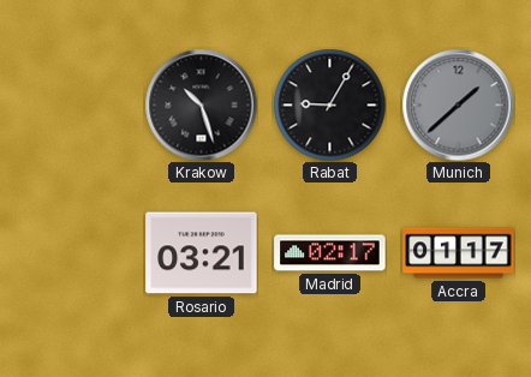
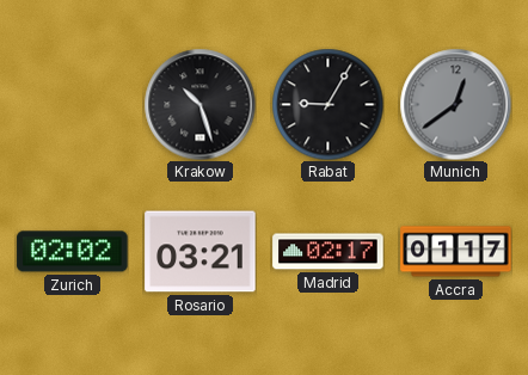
Munich: 1:38 -> 12:39 (455, 104)
Zurich: none -> 02:02 (73, 252)
